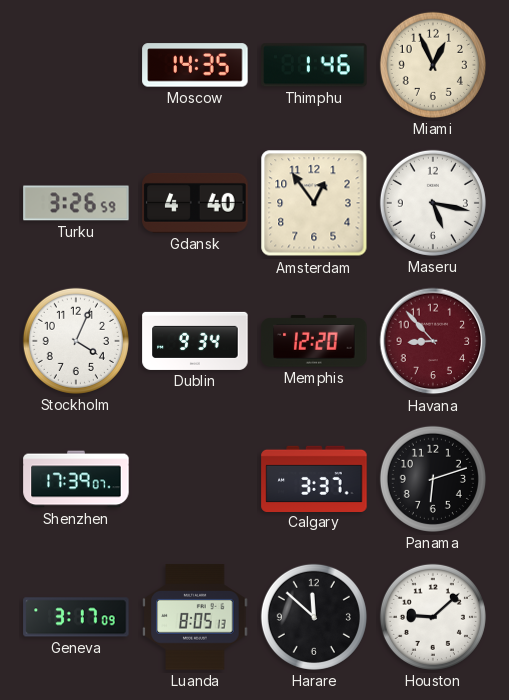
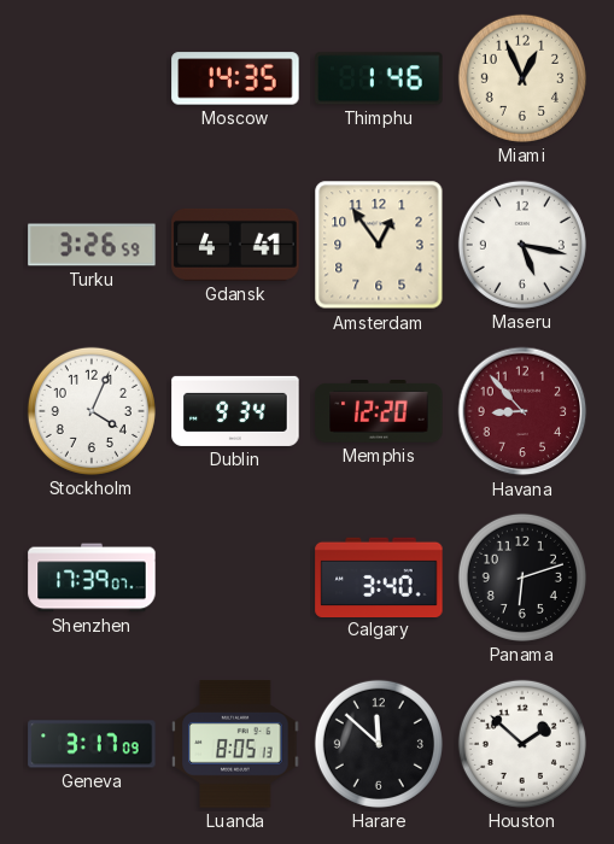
Gdansk: 4:40 -> 4:41 (235, 245)
Calgary: 3:37 -> 3:40 (379, 576)
Houston: 9:08 -> 1:52 (522, 744)
